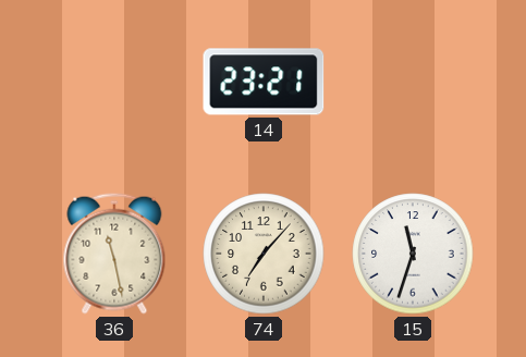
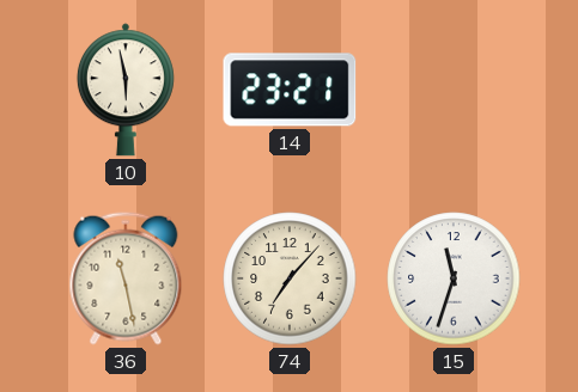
10: none -> 5:58 (126, 90)
